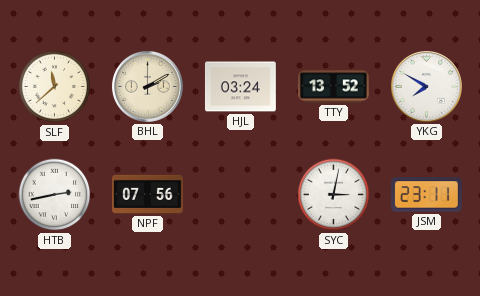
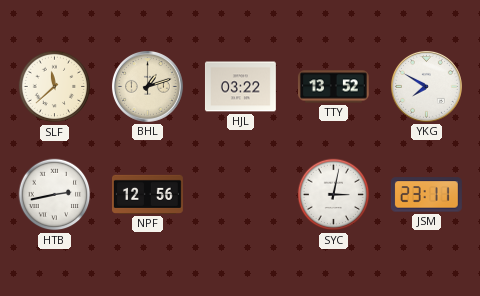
BHL: 2:10 -> 1:12 (147, 86)
HJL: 03:24 -> 03:22 (240, 87)
NPF: 07:56 -> 12:56 (148, 194)
